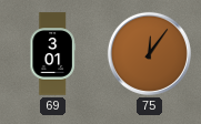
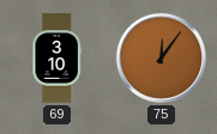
69: 3:01 -> 3:10 (56, 59)
